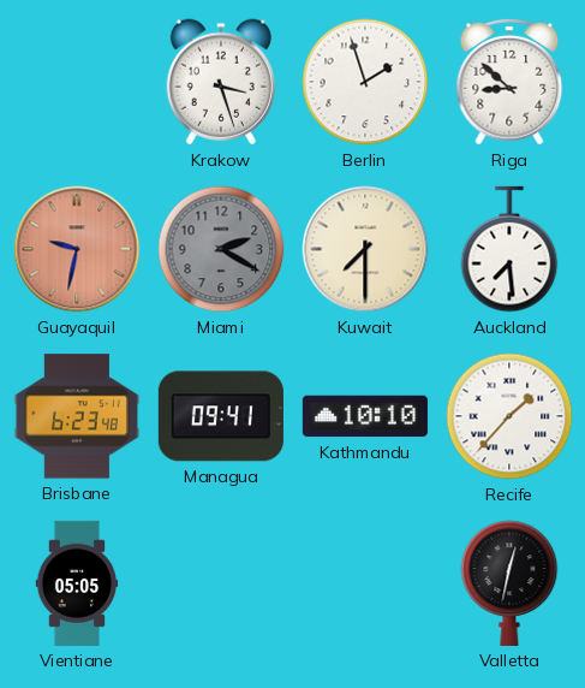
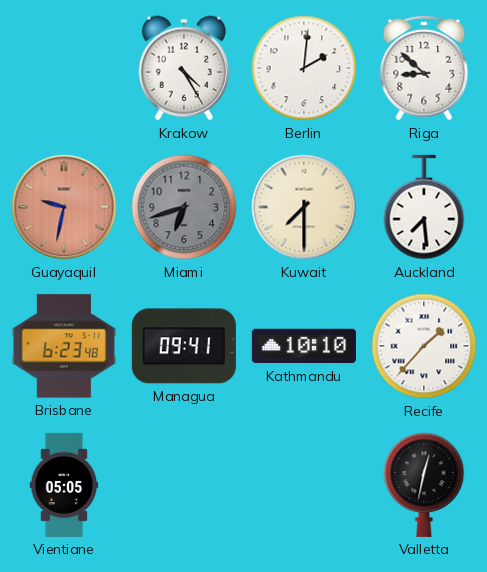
Krakow: 3:27 -> 4:25 (184, 68)
Berlin: 1:57 -> 2:01 (304, 68)
Miami: 2:20 -> 6:42 (184, 207)
